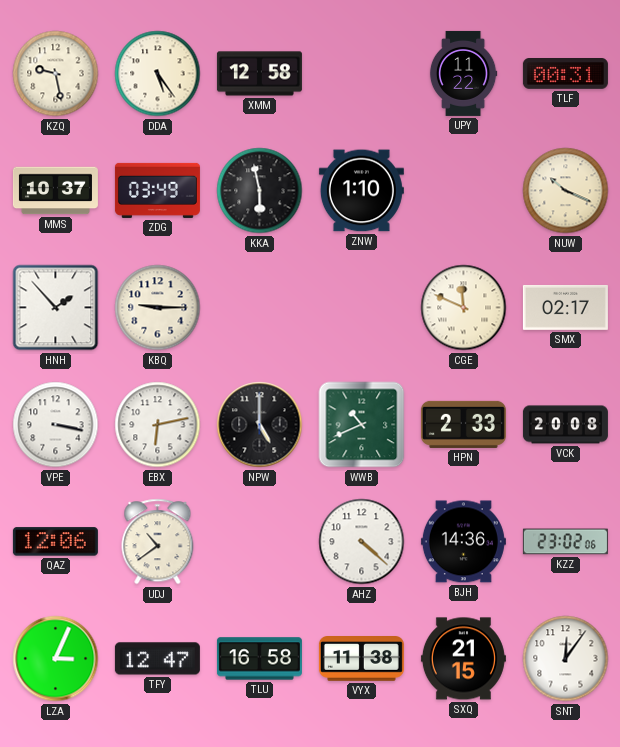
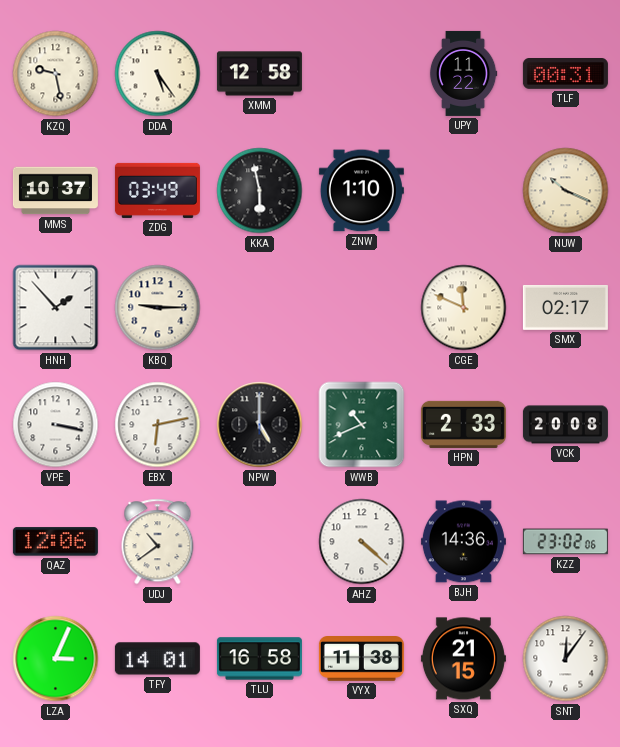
TFY: 12:47 -> 14:01 (157, 659)
